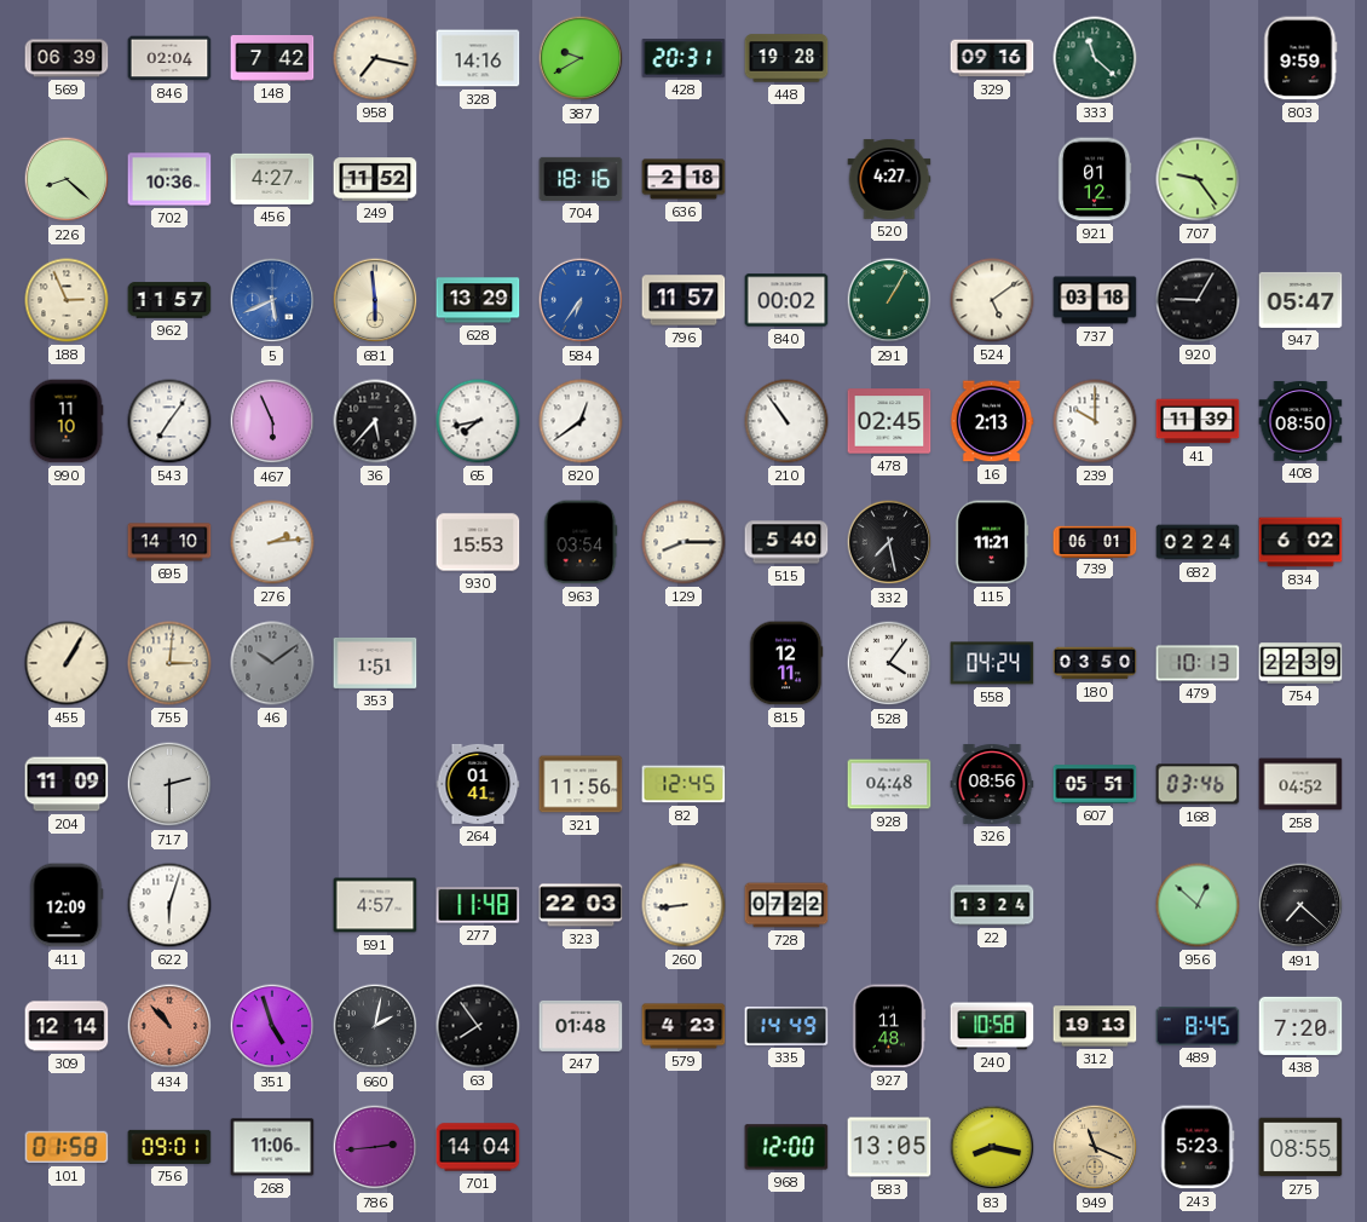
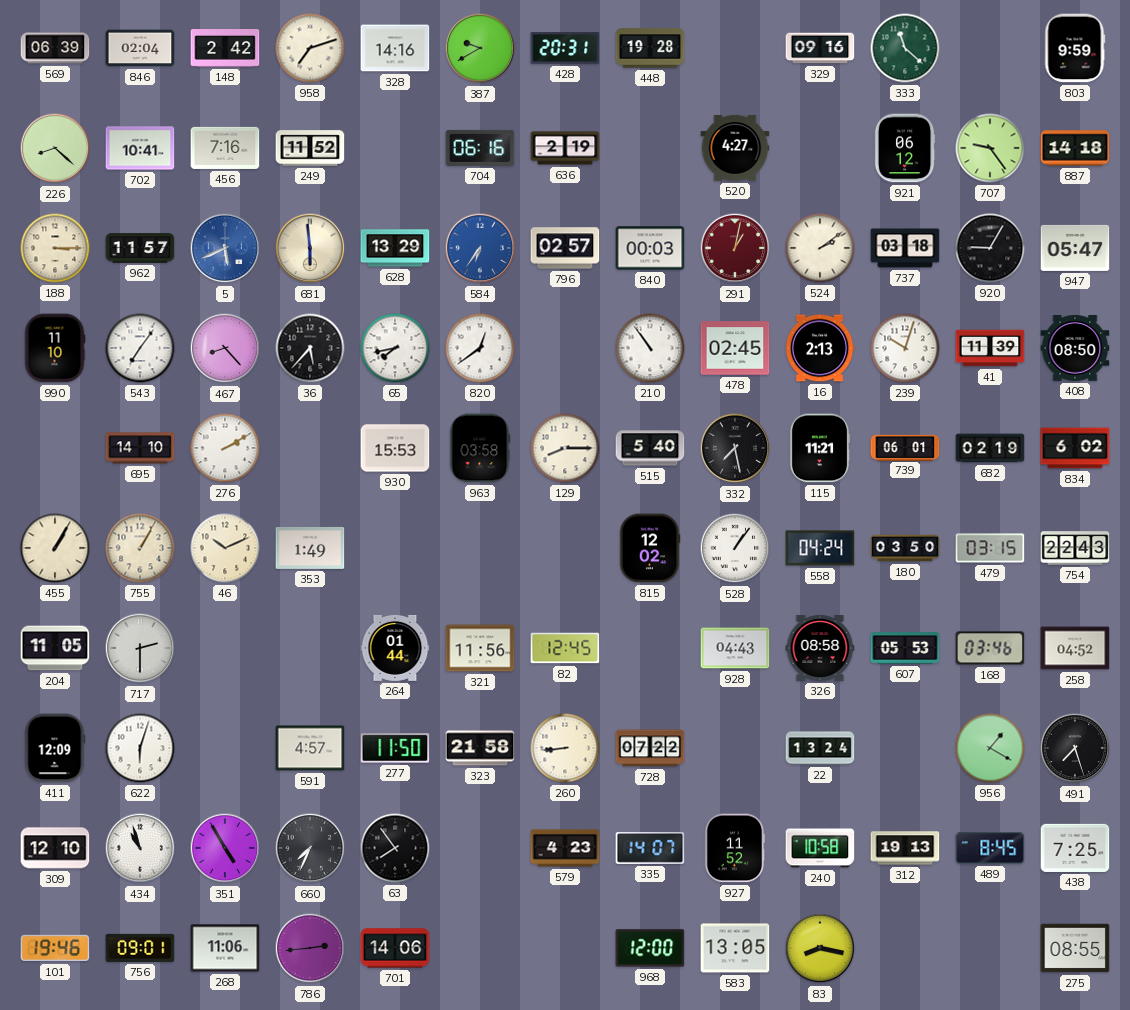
148: 7:42 -> 2:42 (225, 49)
958: 7:17 -> 7:12 (310, 48)
702: 10:36 -> 10:41 (140, 148)
456: 4:27 -> 7:16 (225, 148)
704: 18:16 -> 06:16 (480, 148)
636: 2:18 -> 2:19 (565, 148)
921: 01:12 -> 06:12 (905, 148)
887: none -> 14:18 (1075, 148)
188: 2:56 -> 3:15 (55, 248)
796: 11:57 -> 02:57 (565, 248)
840: 00:02 -> 00:03 (650, 248)
291: 1:05 -> 1:02 (735, 248)
291 dial: green -> burgundy (735, 248)
524: 5:09 -> 2:09 (820, 248)
467: 5:56 -> 8:23 (225, 348)
239: 10:00 -> 10:03 (905, 348)
276: 2:14 -> 2:10 (225, 448)
963: 03:54 -> 03:58 (480, 448)
682: 02:24 -> 02:19 (990, 448)
755: 3:01 -> 1:05 (140, 548)
46: 10:09 -> 10:11 (225, 548)
46 dial: grey -> cream (225, 548)
353: 1:51 -> 1:49 (310, 548)
815: 12:11 -> 12:02 (650, 548)
528: 4:06 -> 1:06 (735, 548)
479: 10:13 -> 03:15 (990, 548)
754: 22:39 -> 22:43 (1075, 548)
204: 11:09 -> 11:05 (55, 648)
264: 01:41 -> 01:44 (395, 648)
928: 04:48 -> 04:43 (735, 648)
326: 08:56 -> 08:58 (820, 648)
607: 05:51 -> 05:53 (905, 648)
277: 11:48 -> 11:50 (395, 748)
323: 22:03 -> 21:58 (480, 748)
956: 12:52 -> 1:20 (990, 748)
491: 7:22 -> 7:27 (1075, 748)
309: 12:14 -> 12:10 (55, 848)
434: 10:53 -> 10:57 (140, 848)
434 dial: salmon -> white (140, 848)
351: 4:57 -> 4:55 (225, 848)
660: 2:02 -> 7:34 (310, 848)
247: 01:48 -> none (581, 1026)
335: 14:49 -> 14:07 (650, 848)
927: 11:48 -> 11:52 (735, 848)
438: 7:20 -> 7:25 (1075, 848)
101: 01:58 -> 19:46 (55, 948)
701: 14:04 -> 14:06 (395, 948)
949: 11:19 -> none (1095, 1147)
243: 5:23 -> none (1198, 1147)
